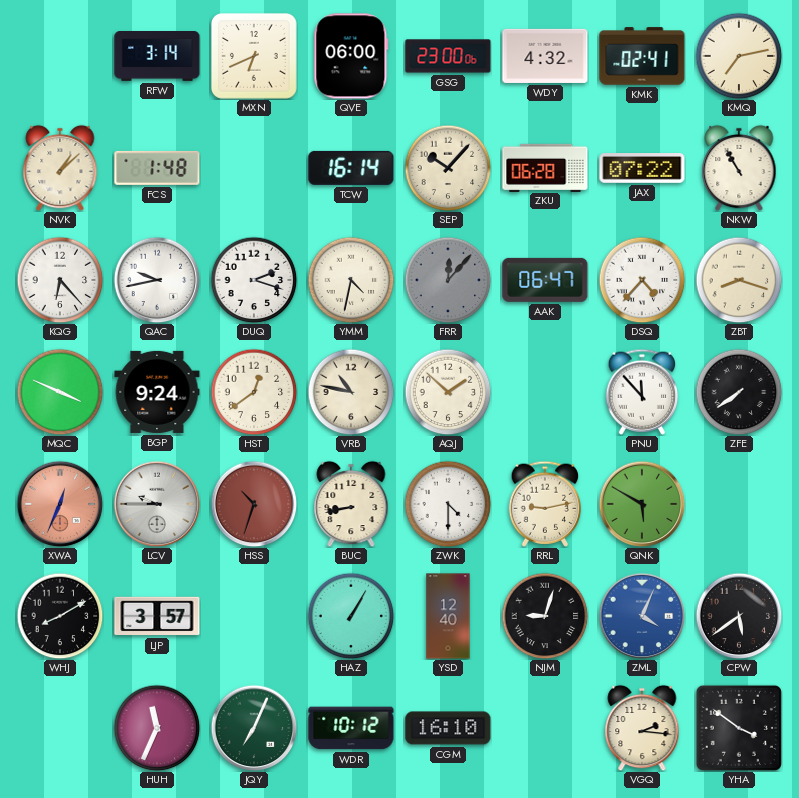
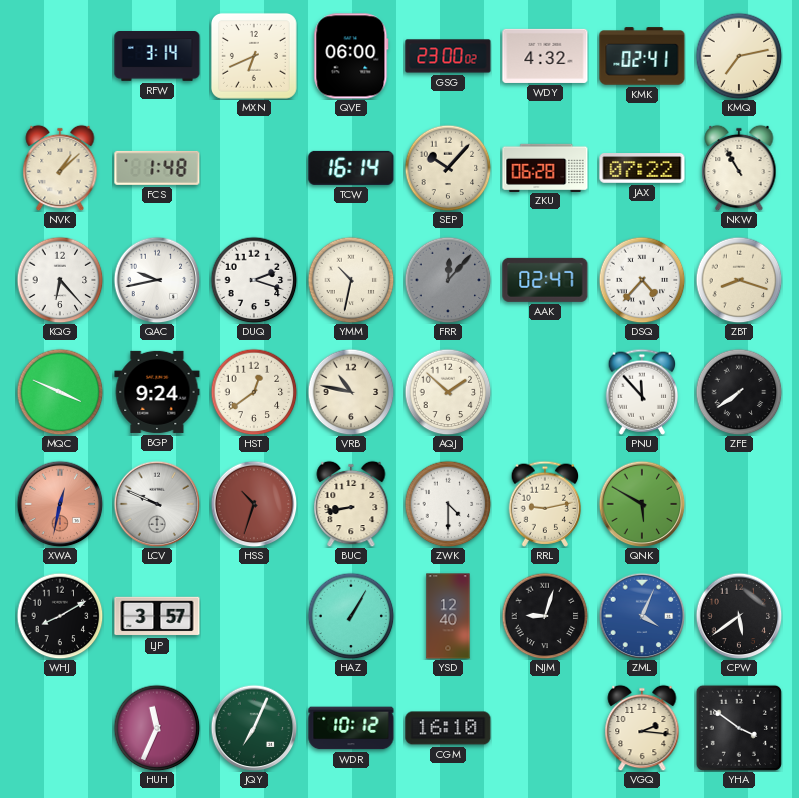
GSG: 23:00:06 -> 23:00:02 (448, 56)
YMM: 4:32 -> 10:32 (351, 280)
AAK: 06:47 -> 02:47 (545, 280)
XWA: 12:34 -> 12:32 (60, 504)
LCV: 9:45 -> 9:49 (157, 504)
